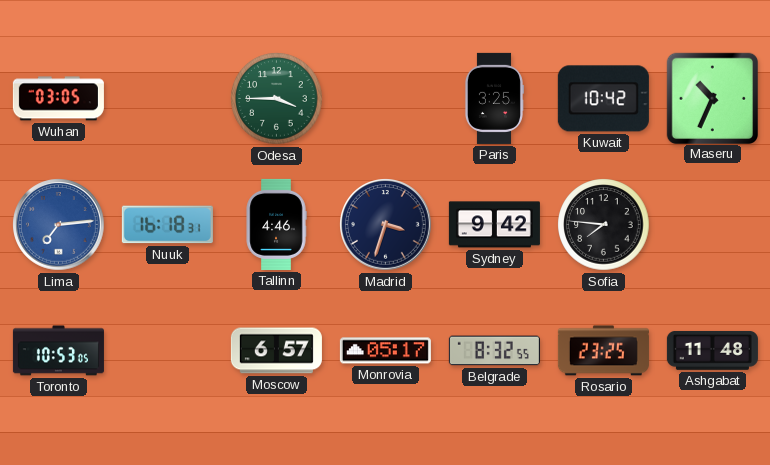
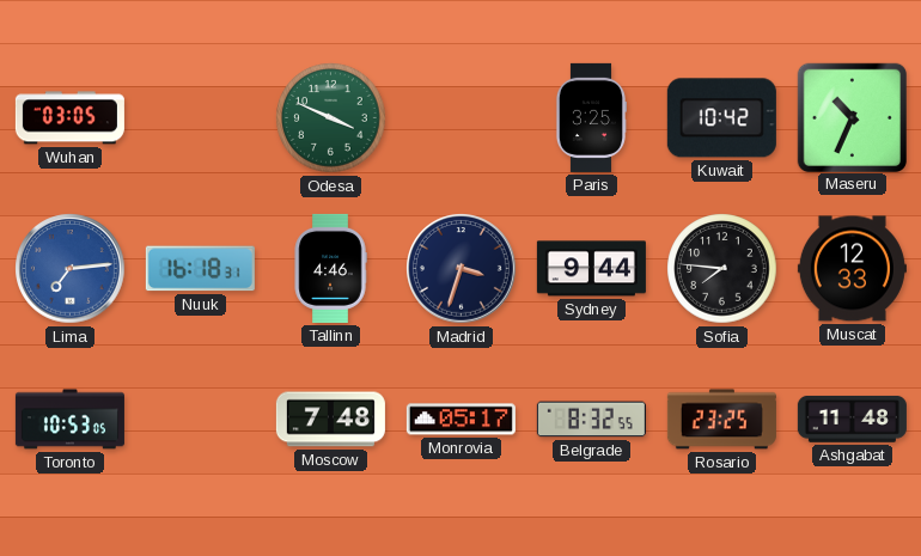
Odesa: 3:45 -> 3:49 (331, 118)
Sydney: 9:42 -> 9:44 (591, 269)
Muscat: none -> 12:33 (852, 269)
Moscow: 6:57 -> 7:48 (330, 420)
